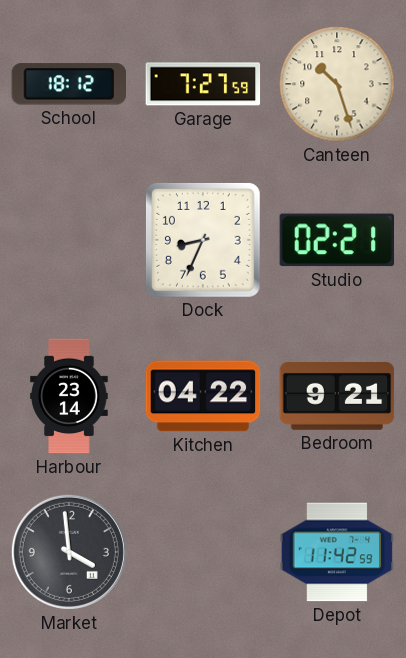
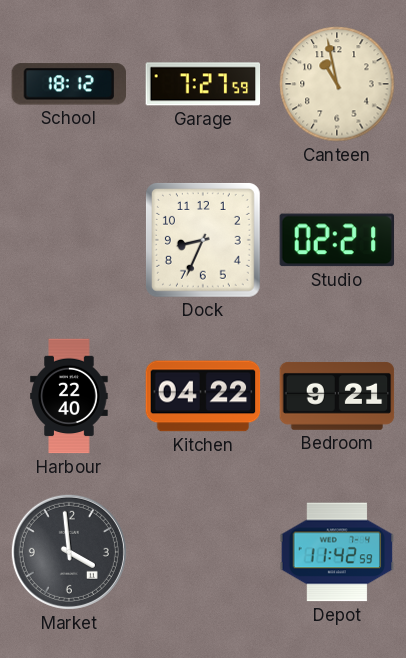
Canteen: 10:27 -> 10:58 (337, 84)
Harbour: 23:14 -> 22:40 (69, 396)
